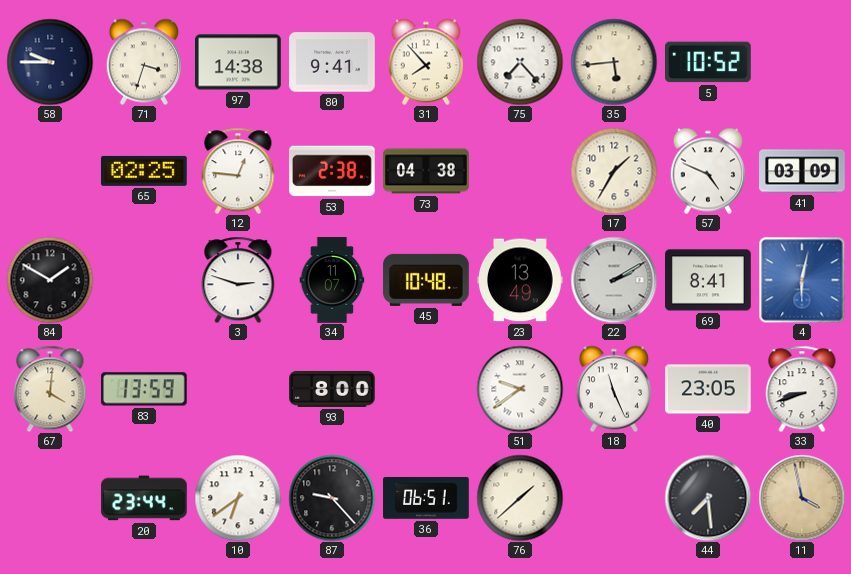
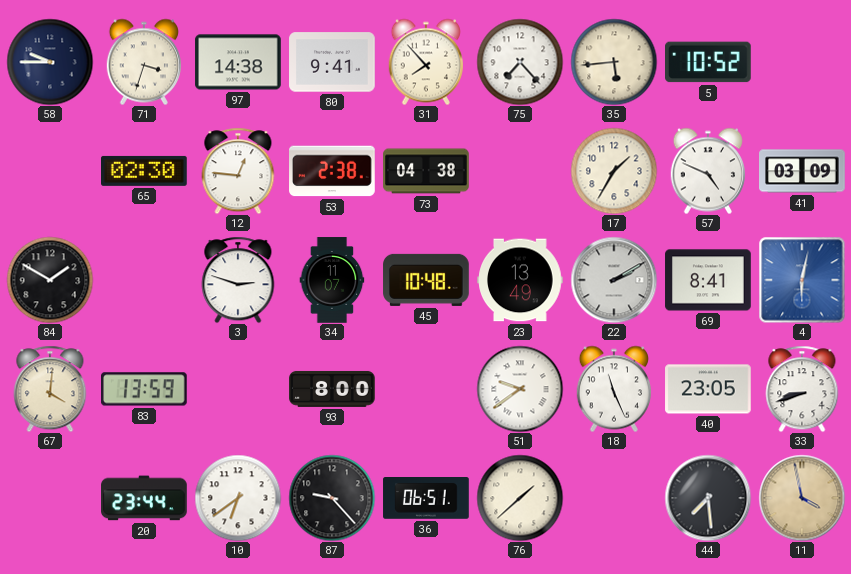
65: 02:25 -> 02:30 (144, 171)
